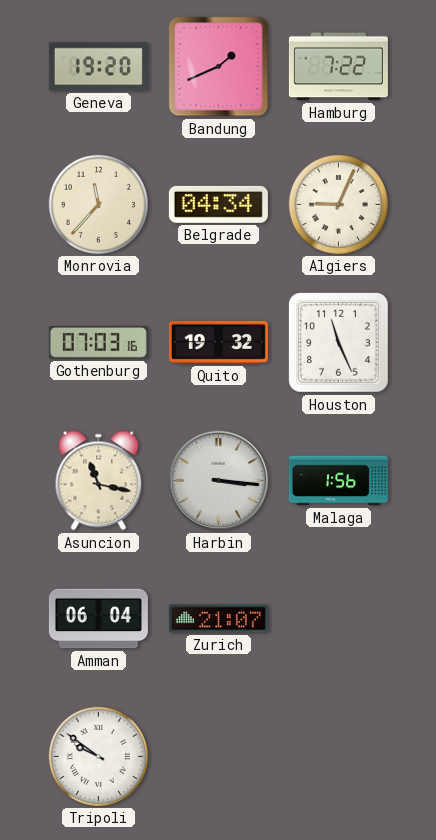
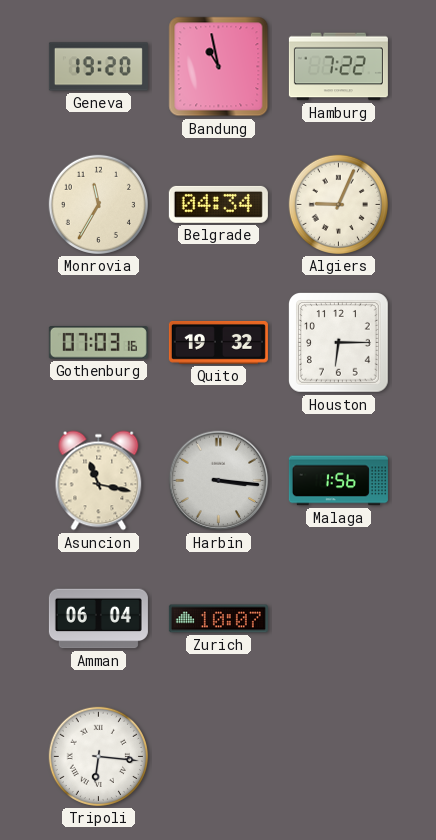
Bandung: 1:41 -> 10:58 (219, 67)
Monrovia: 11:37 -> 11:35 (98, 204)
Houston: 11:26 -> 6:15 (339, 343)
Zurich: 21:07 -> 10:07 (218, 619)
Tripoli: 9:51 -> 6:16 (98, 756)
